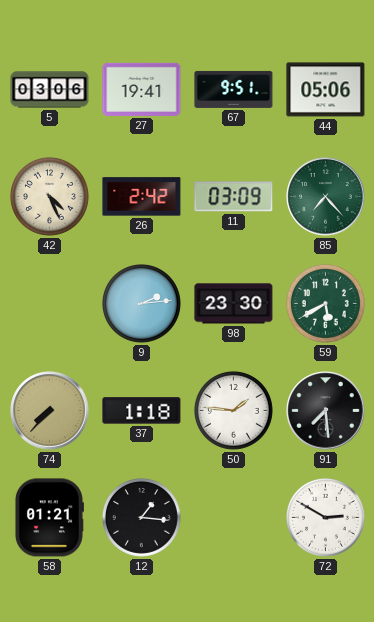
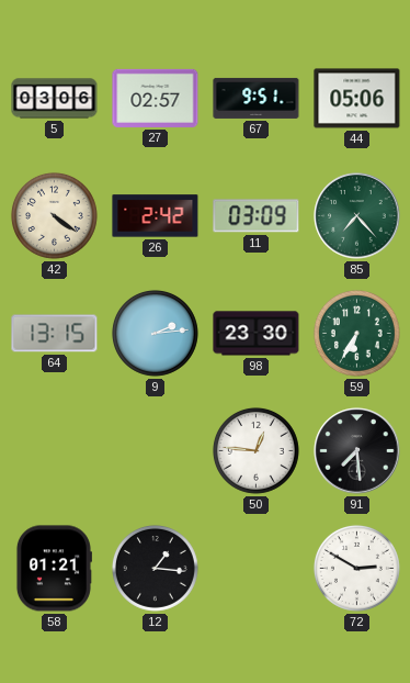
27: 19:41 -> 02:57 (156, 98)
42: 4:26 -> 4:21 (54, 215)
64: none -> 13:15 (55, 334)
59: 5:40 -> 6:35 (356, 333)
74: 7:37 -> none (50, 411)
37: 1:18 -> none (142, 411)
50: 1:46 -> 12:46 (255, 450)
